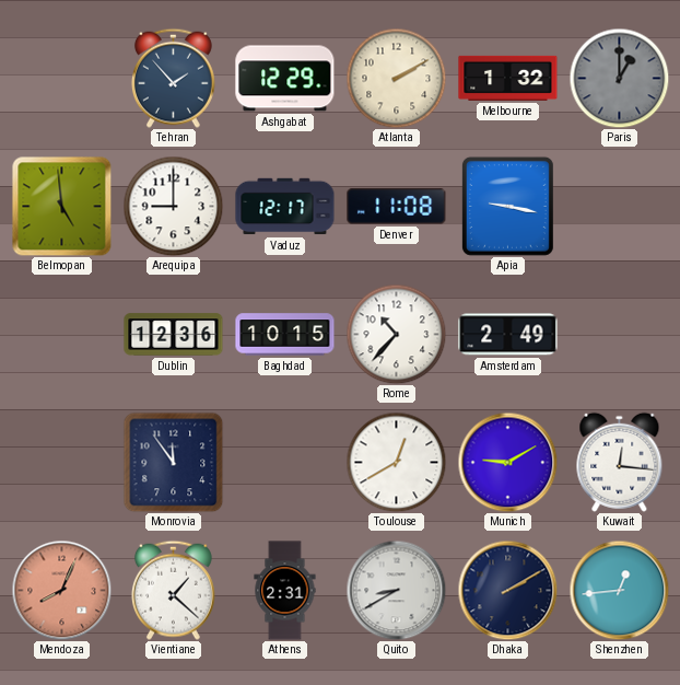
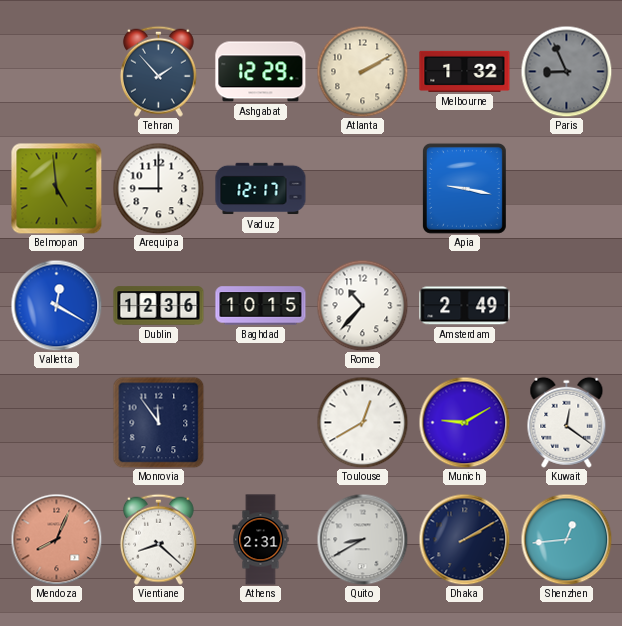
Paris: 1:00 -> 8:56 (566, 71)
Denver: 11:08 -> none (397, 207)
Valletta: none -> 12:20 (56, 305)
Kuwait: 12:16 -> 12:21 (567, 422)
Vientiane: 1:22 -> 8:22 (158, 539)
